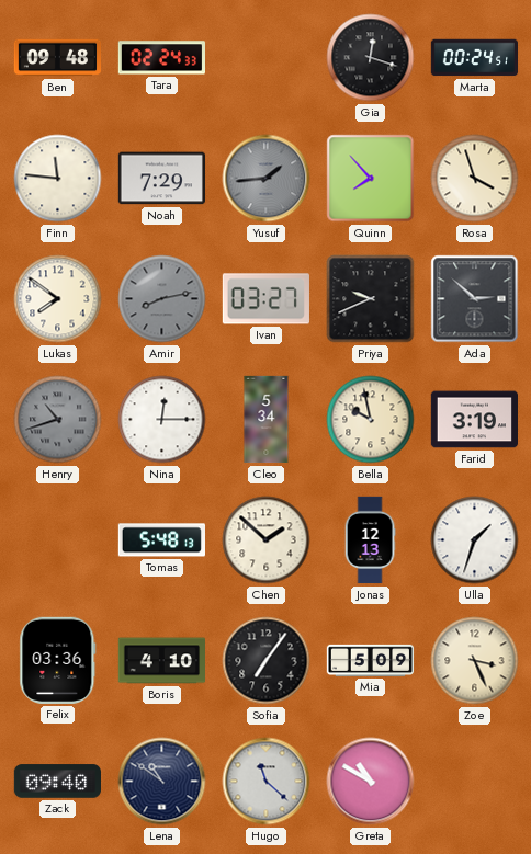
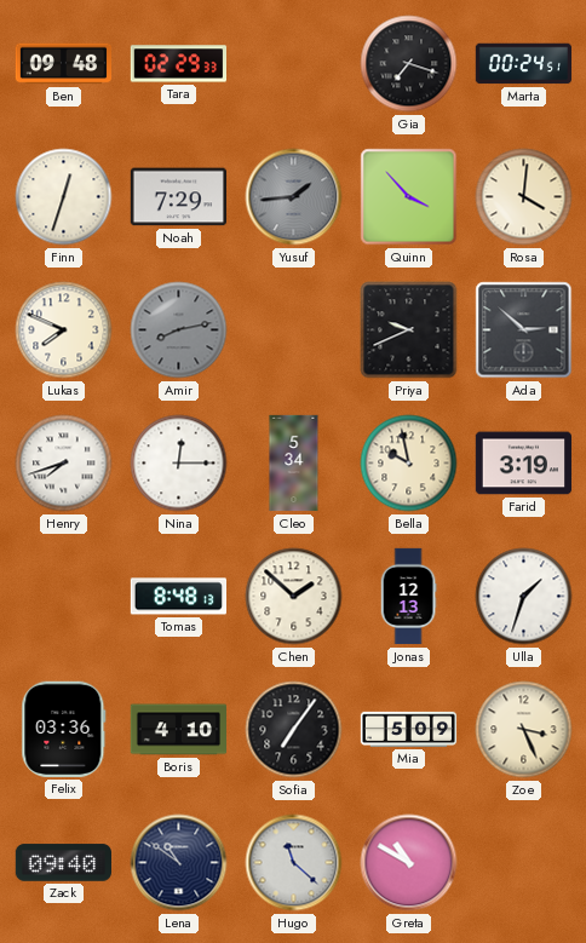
Tara: 02:24 -> 02:29 (178, 64)
Gia: 12:18 -> 7:18 (409, 64)
Finn: 11:46 -> 12:33 (64, 197)
Quinn: 7:53 -> 3:53 (409, 197)
Rosa: 3:57 -> 4:01 (524, 197)
Lukas: 7:51 -> 7:49 (64, 330)
Ivan: 03:27 -> none (265, 299)
Henry: 10:42 -> 7:42 (64, 464)
Henry dial: grey -> white (64, 464)
Tomas: 5:48 -> 8:48 (178, 597)
